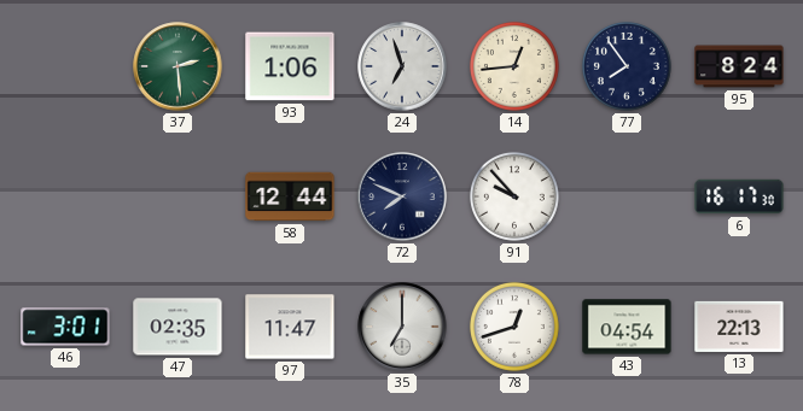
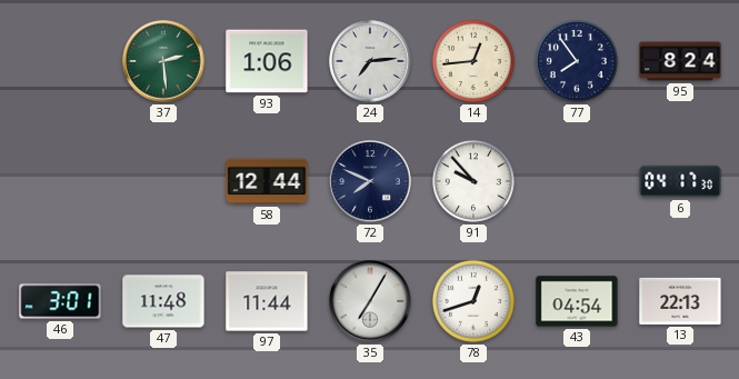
24: 6:57 -> 7:14 (370, 61)
6: 16:17 -> 04:17 (680, 181)
47: 02:35 -> 11:48 (163, 301)
97: 11:47 -> 11:44 (267, 301)
35: 7:00 -> 7:05 (370, 301)
